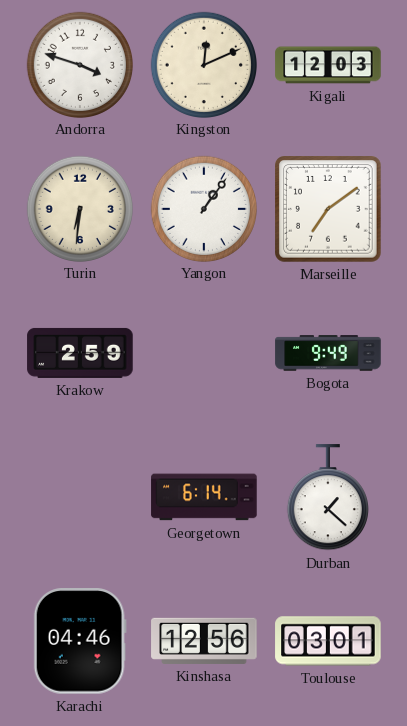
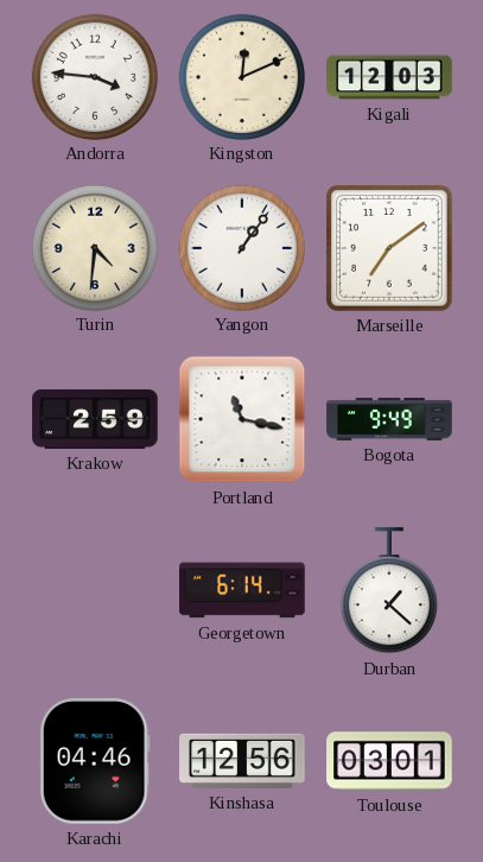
Andorra: 3:48 -> 3:46 (94, 76)
Turin: 6:31 -> 4:31 (94, 247)
Portland: none -> 11:17 (242, 419)
